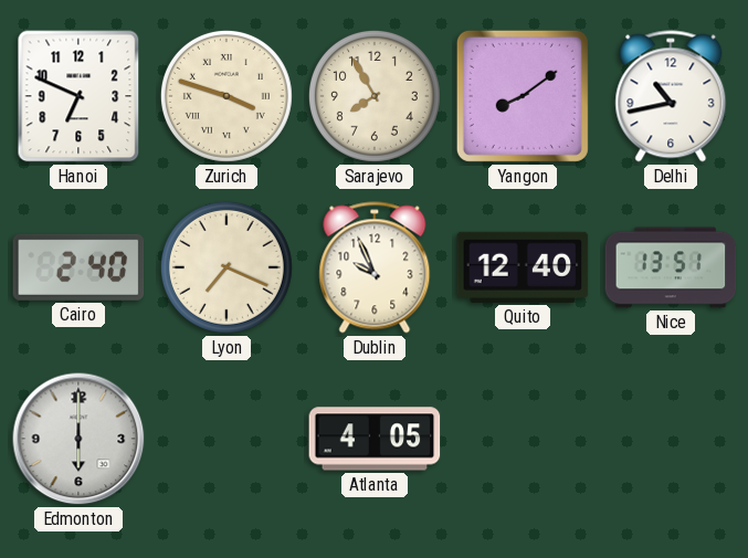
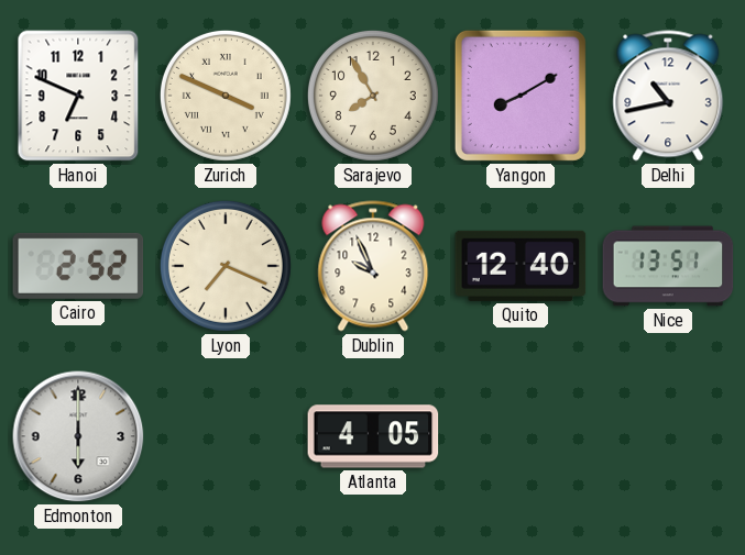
Zurich: 3:48 -> 3:49 (226, 96)
Yangon: 8:09 -> 8:10 (521, 96)
Cairo: 2:40 -> 2:52 (78, 266)
